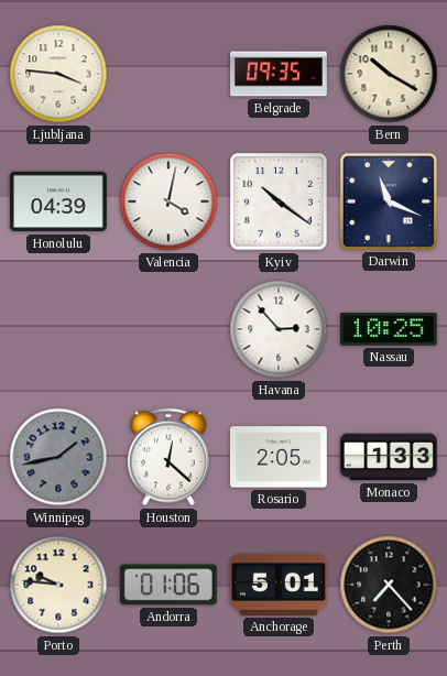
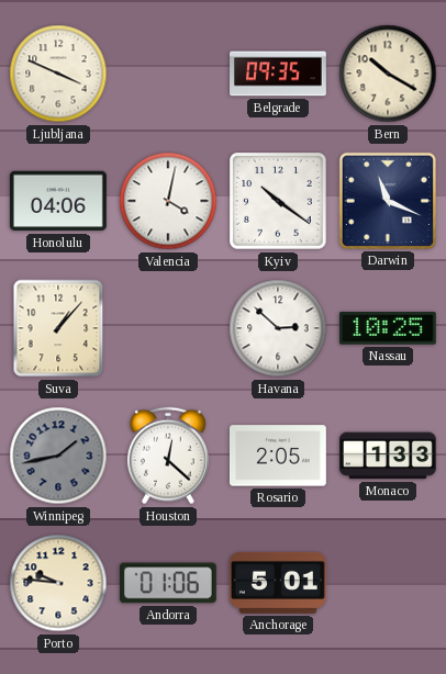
Ljubljana: 3:46 -> 3:49 (58, 74)
Honolulu: 04:39 -> 04:06 (58, 201)
Suva: none -> 1:07 (58, 328)
Havana: 2:53 -> 2:52 (278, 328)
Perth: 7:23 -> none (389, 585)
